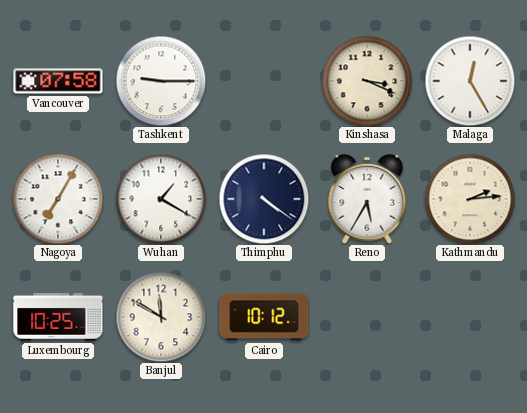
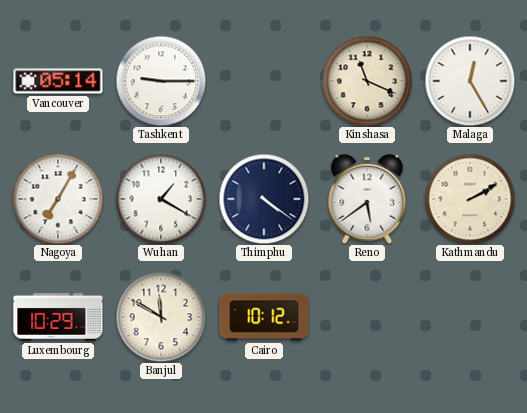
Vancouver: 07:58 -> 05:14 (58, 81)
Kinshasa: 3:19 -> 11:19 (367, 81)
Reno: 5:35 -> 5:39 (367, 199)
Kathmandu: 2:14 -> 2:10 (470, 199)
Luxembourg: 10:25 -> 10:29 (58, 318)
